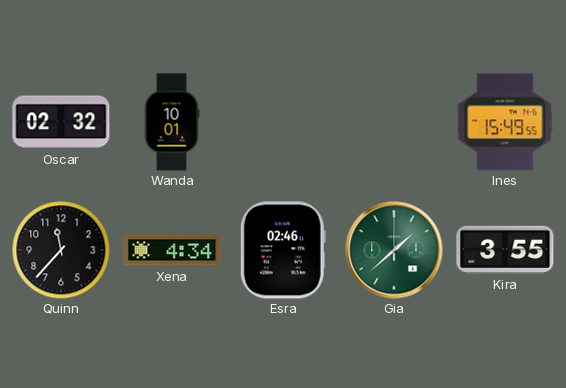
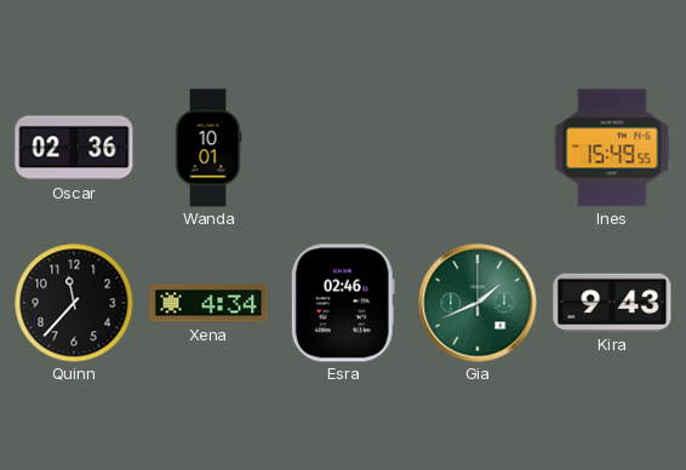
Oscar: 02:32 -> 02:36 (74, 148)
Gia: 1:38 -> 1:41 (478, 303)
Kira: 3:55 -> 9:43 (612, 303)
